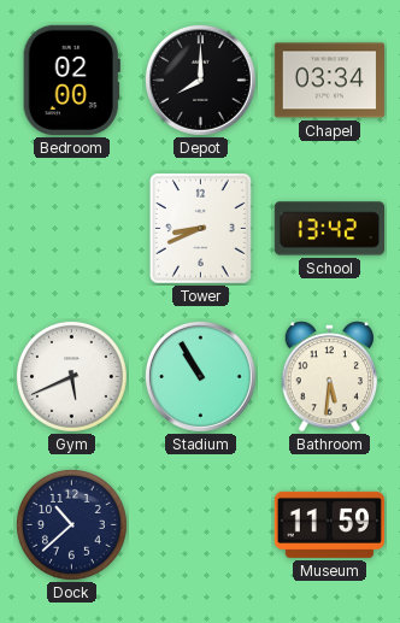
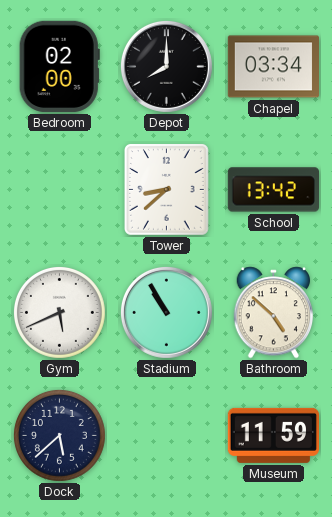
Tower: 8:41 -> 8:38 (166, 190)
Bathroom: 5:31 -> 4:52 (274, 313)
Dock: 10:38 -> 5:38 (59, 435)
